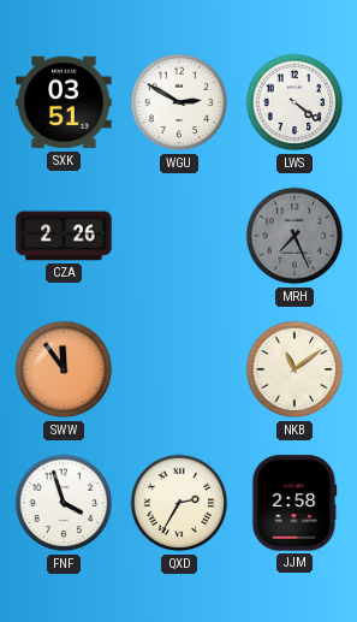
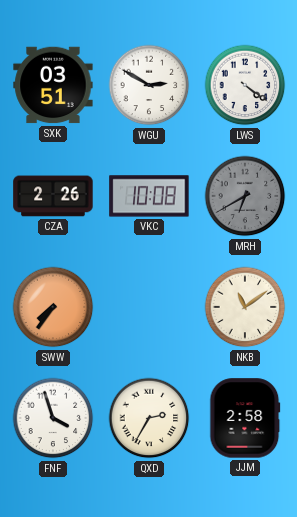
VKC: none -> 10:08 (149, 196)
MRH: 7:26 -> 6:40 (245, 196)
SWW: 11:54 -> 7:36 (53, 307)
